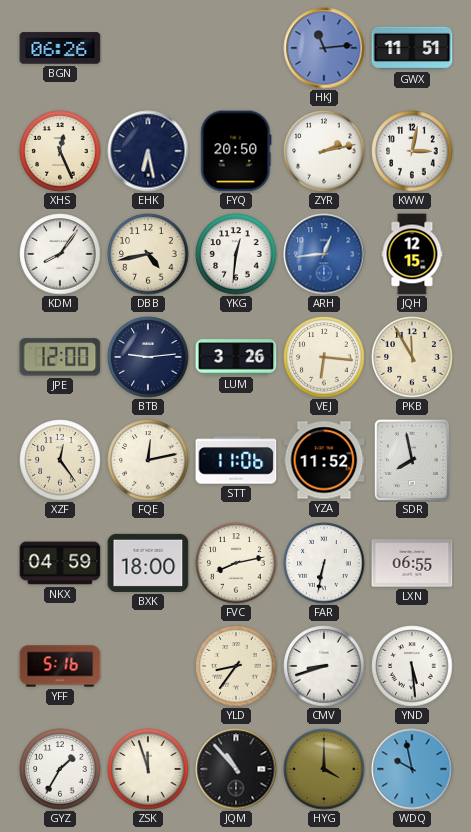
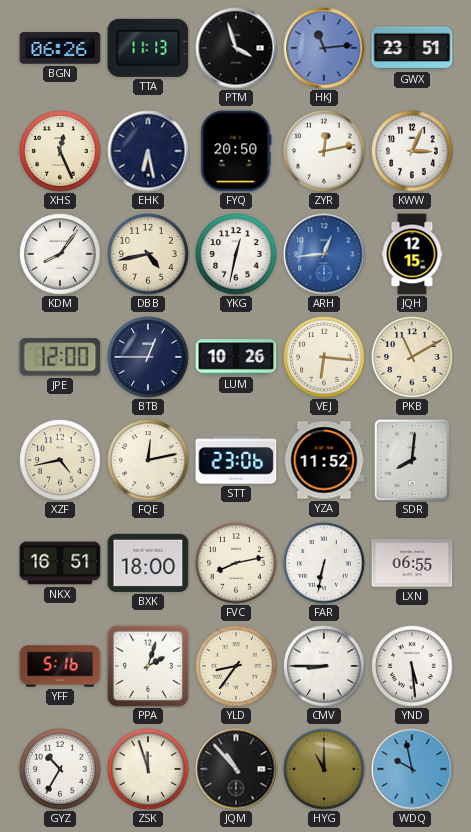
TTA: none -> 11:13 (148, 48)
PTM: none -> 3:57 (236, 48)
GWX: 11:51 -> 23:51 (412, 48)
ZYR: 2:13 -> 12:13 (324, 151)
KWW: 3:02 -> 3:04 (412, 151)
YKG: 12:31 -> 12:32 (236, 254)
BTB: 9:14 -> 12:45 (148, 357)
LUM: 3:26 -> 10:26 (236, 357)
PKB: 11:55 -> 11:10 (412, 357)
XZF: 12:24 -> 4:43 (60, 460)
STT: 11:06 -> 23:06 (236, 460)
SDR: 7:58 -> 8:01 (412, 460)
NKX: 04:59 -> 16:51 (60, 563)
PPA: none -> 2:03 (148, 666)
CMV: 8:42 -> 8:45 (324, 666)
GYZ: 1:35 -> 10:35 (60, 769)
HYG: 4:00 -> 11:00 (324, 769)
